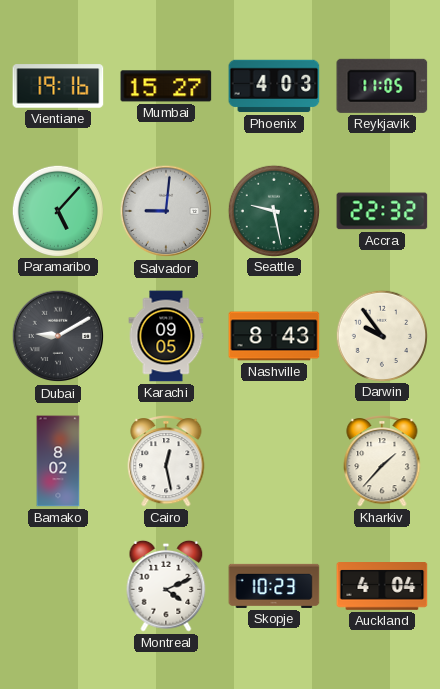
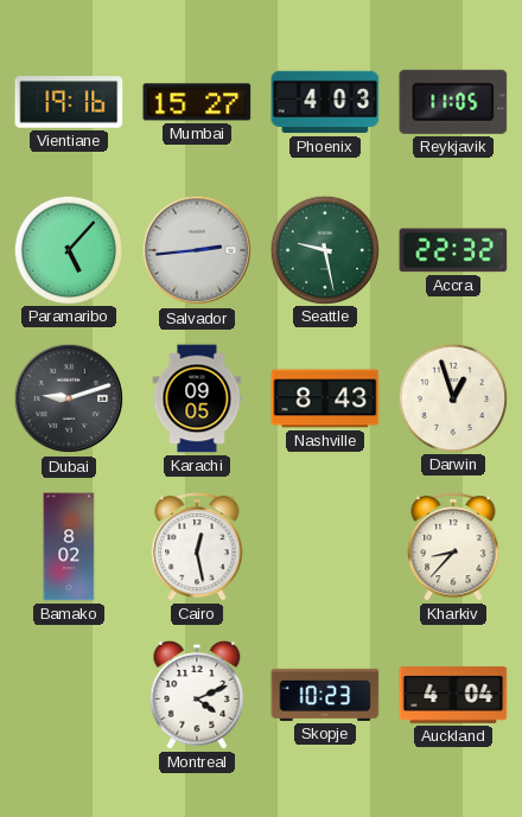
Salvador: 9:01 -> 2:44 (197, 250)
Dubai: 9:10 -> 9:12 (69, 398)
Darwin: 9:54 -> 12:57 (452, 397)
Kharkiv: 1:37 -> 8:37 (453, 548)
